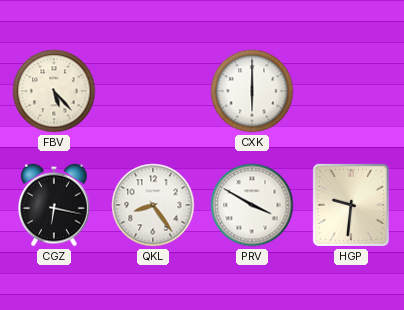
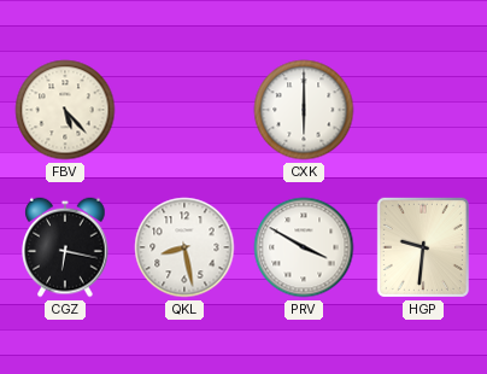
QKL: 8:24 -> 8:28 (184, 247)
